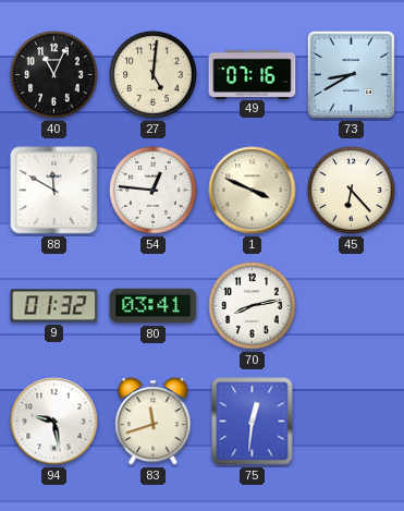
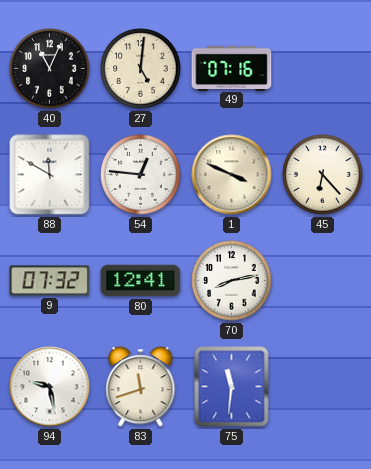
73: 8:40 -> none (351, 74)
9: 01:32 -> 07:32 (50, 281)
80: 03:41 -> 12:41 (141, 281)
75: 12:31 -> 11:31 (232, 387)
